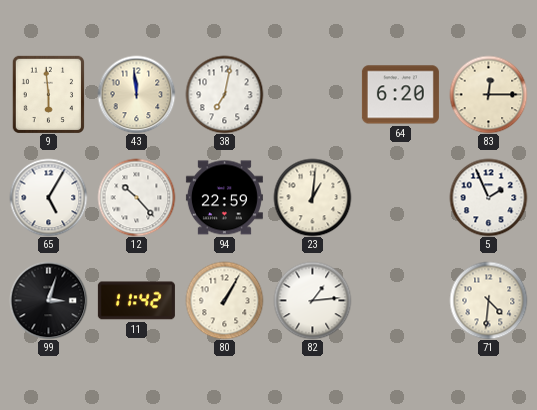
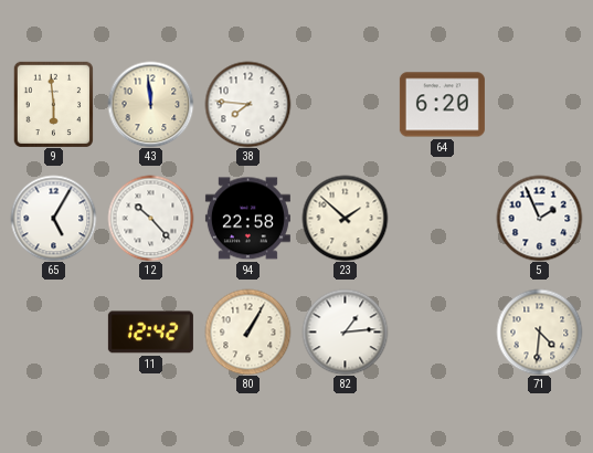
38: 7:02 -> 7:46 (247, 104)
83: 12:15 -> none (488, 94)
94: 22:59 -> 22:58 (247, 219)
23: 1:01 -> 1:52 (345, 218)
99: 3:03 -> none (48, 300)
11: 11:42 -> 12:42 (150, 333)
